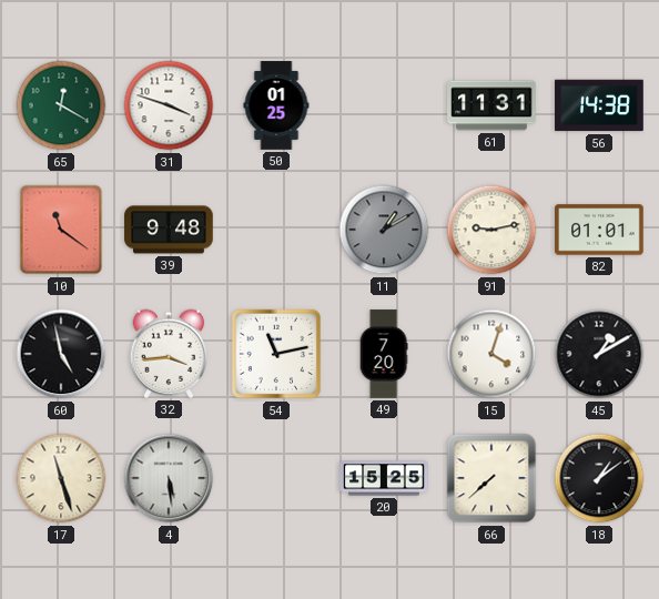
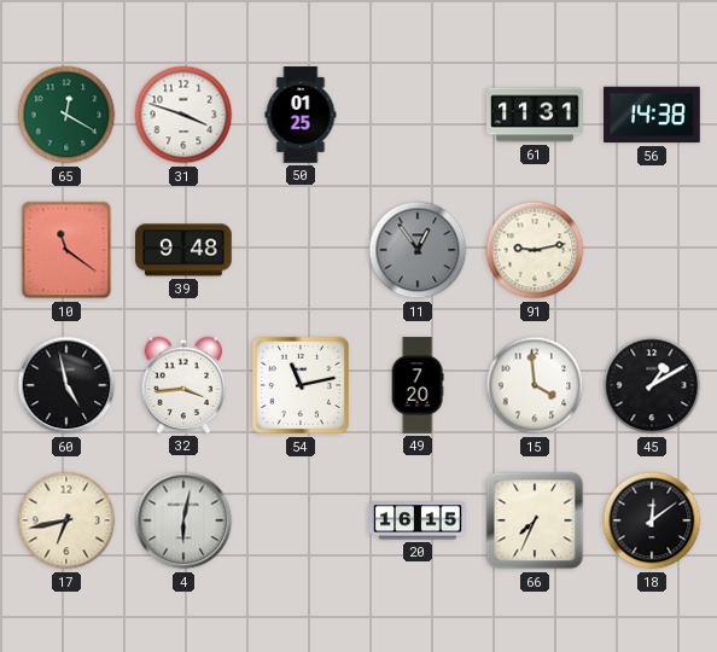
11: 1:10 -> 12:54 (418, 250)
82: 01:01 -> none (599, 230)
15: 4:03 -> 3:59 (535, 385)
17: 11:27 -> 6:43 (66, 520)
4: 5:29 -> 6:02 (183, 520)
20: 15:25 -> 16:15 (418, 520)
66: 7:38 -> 7:34 (535, 520)
18: 1:09 -> 12:09 (652, 520)
